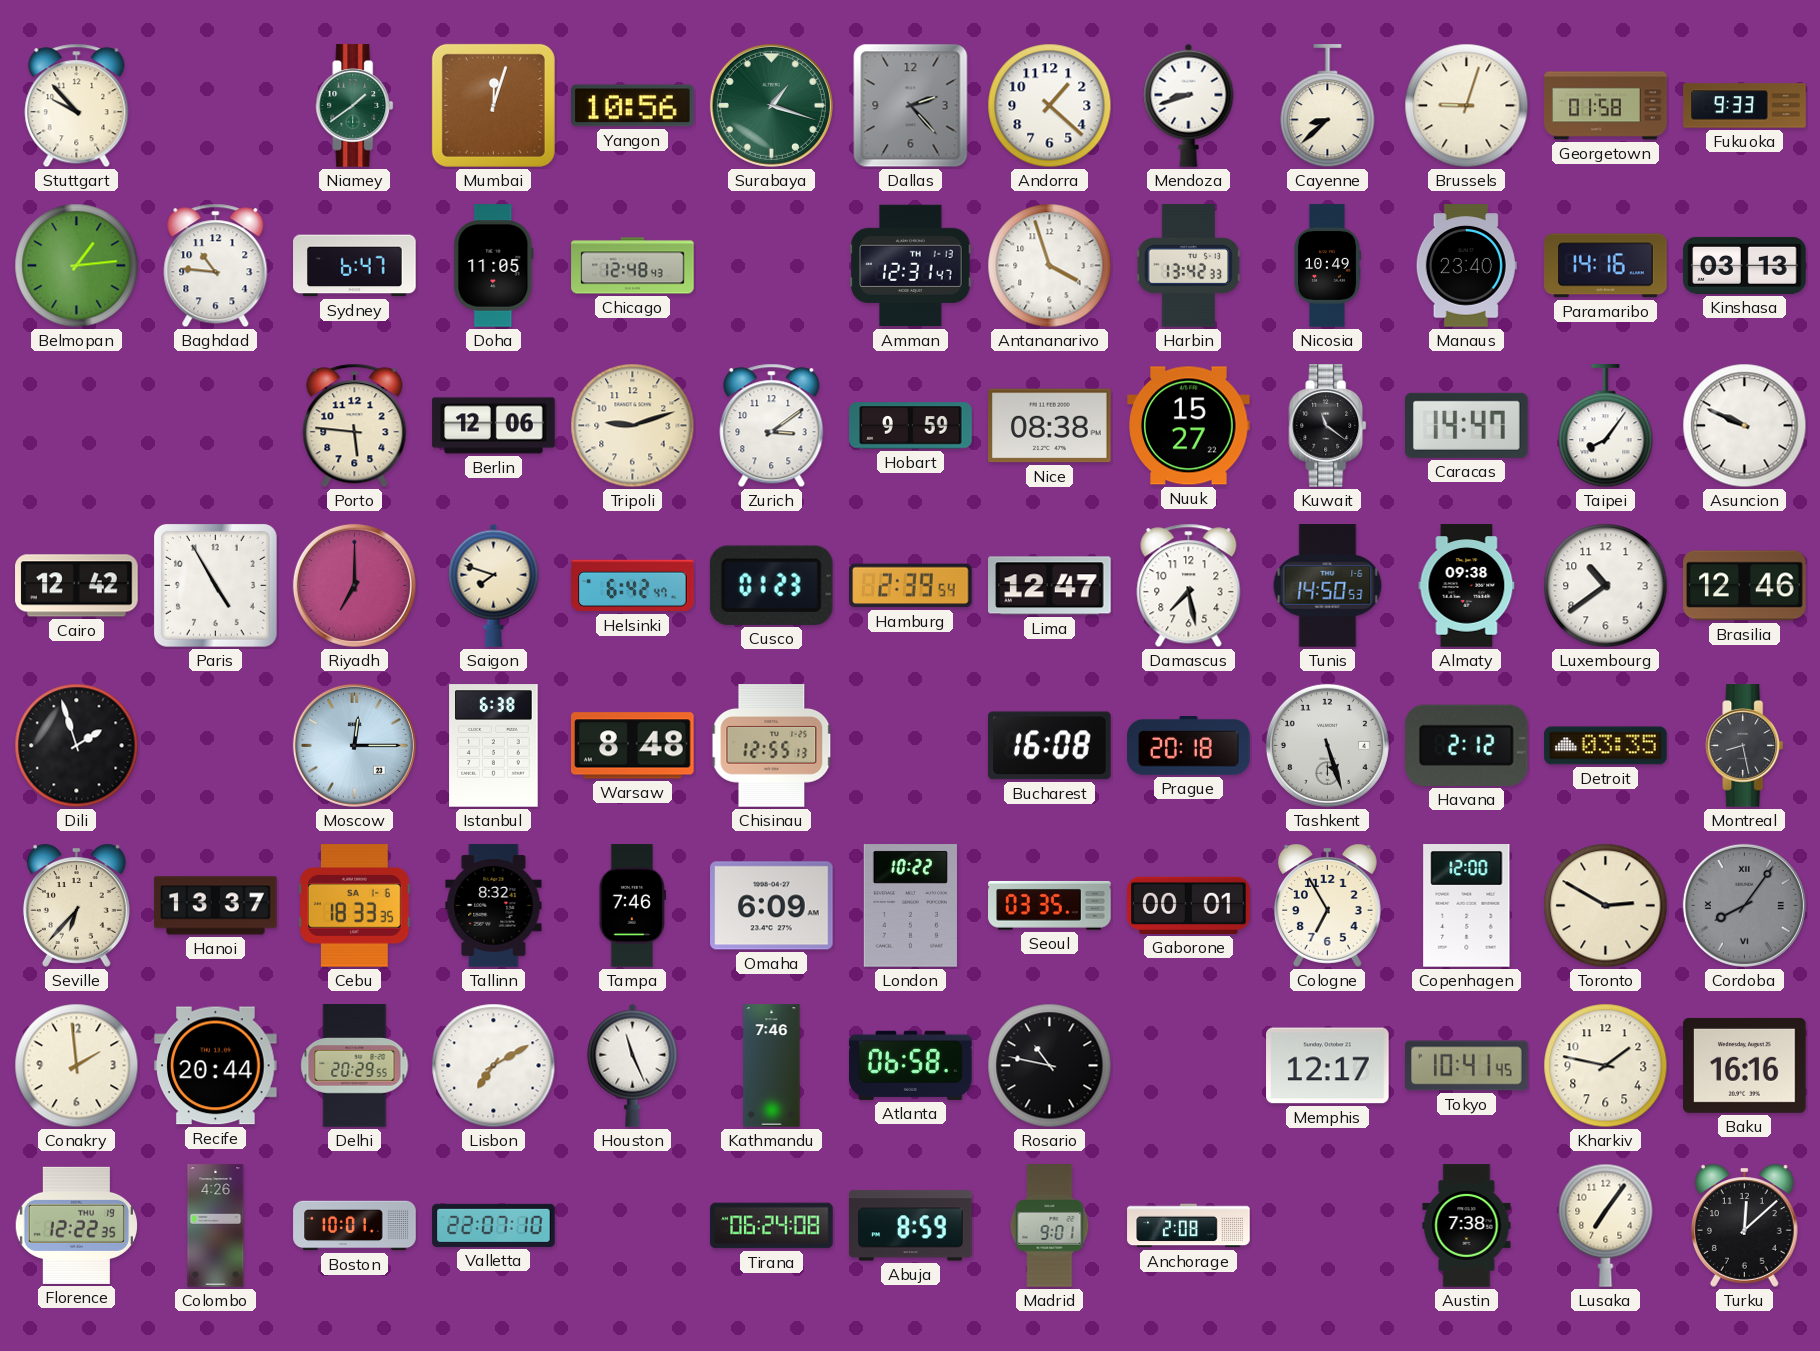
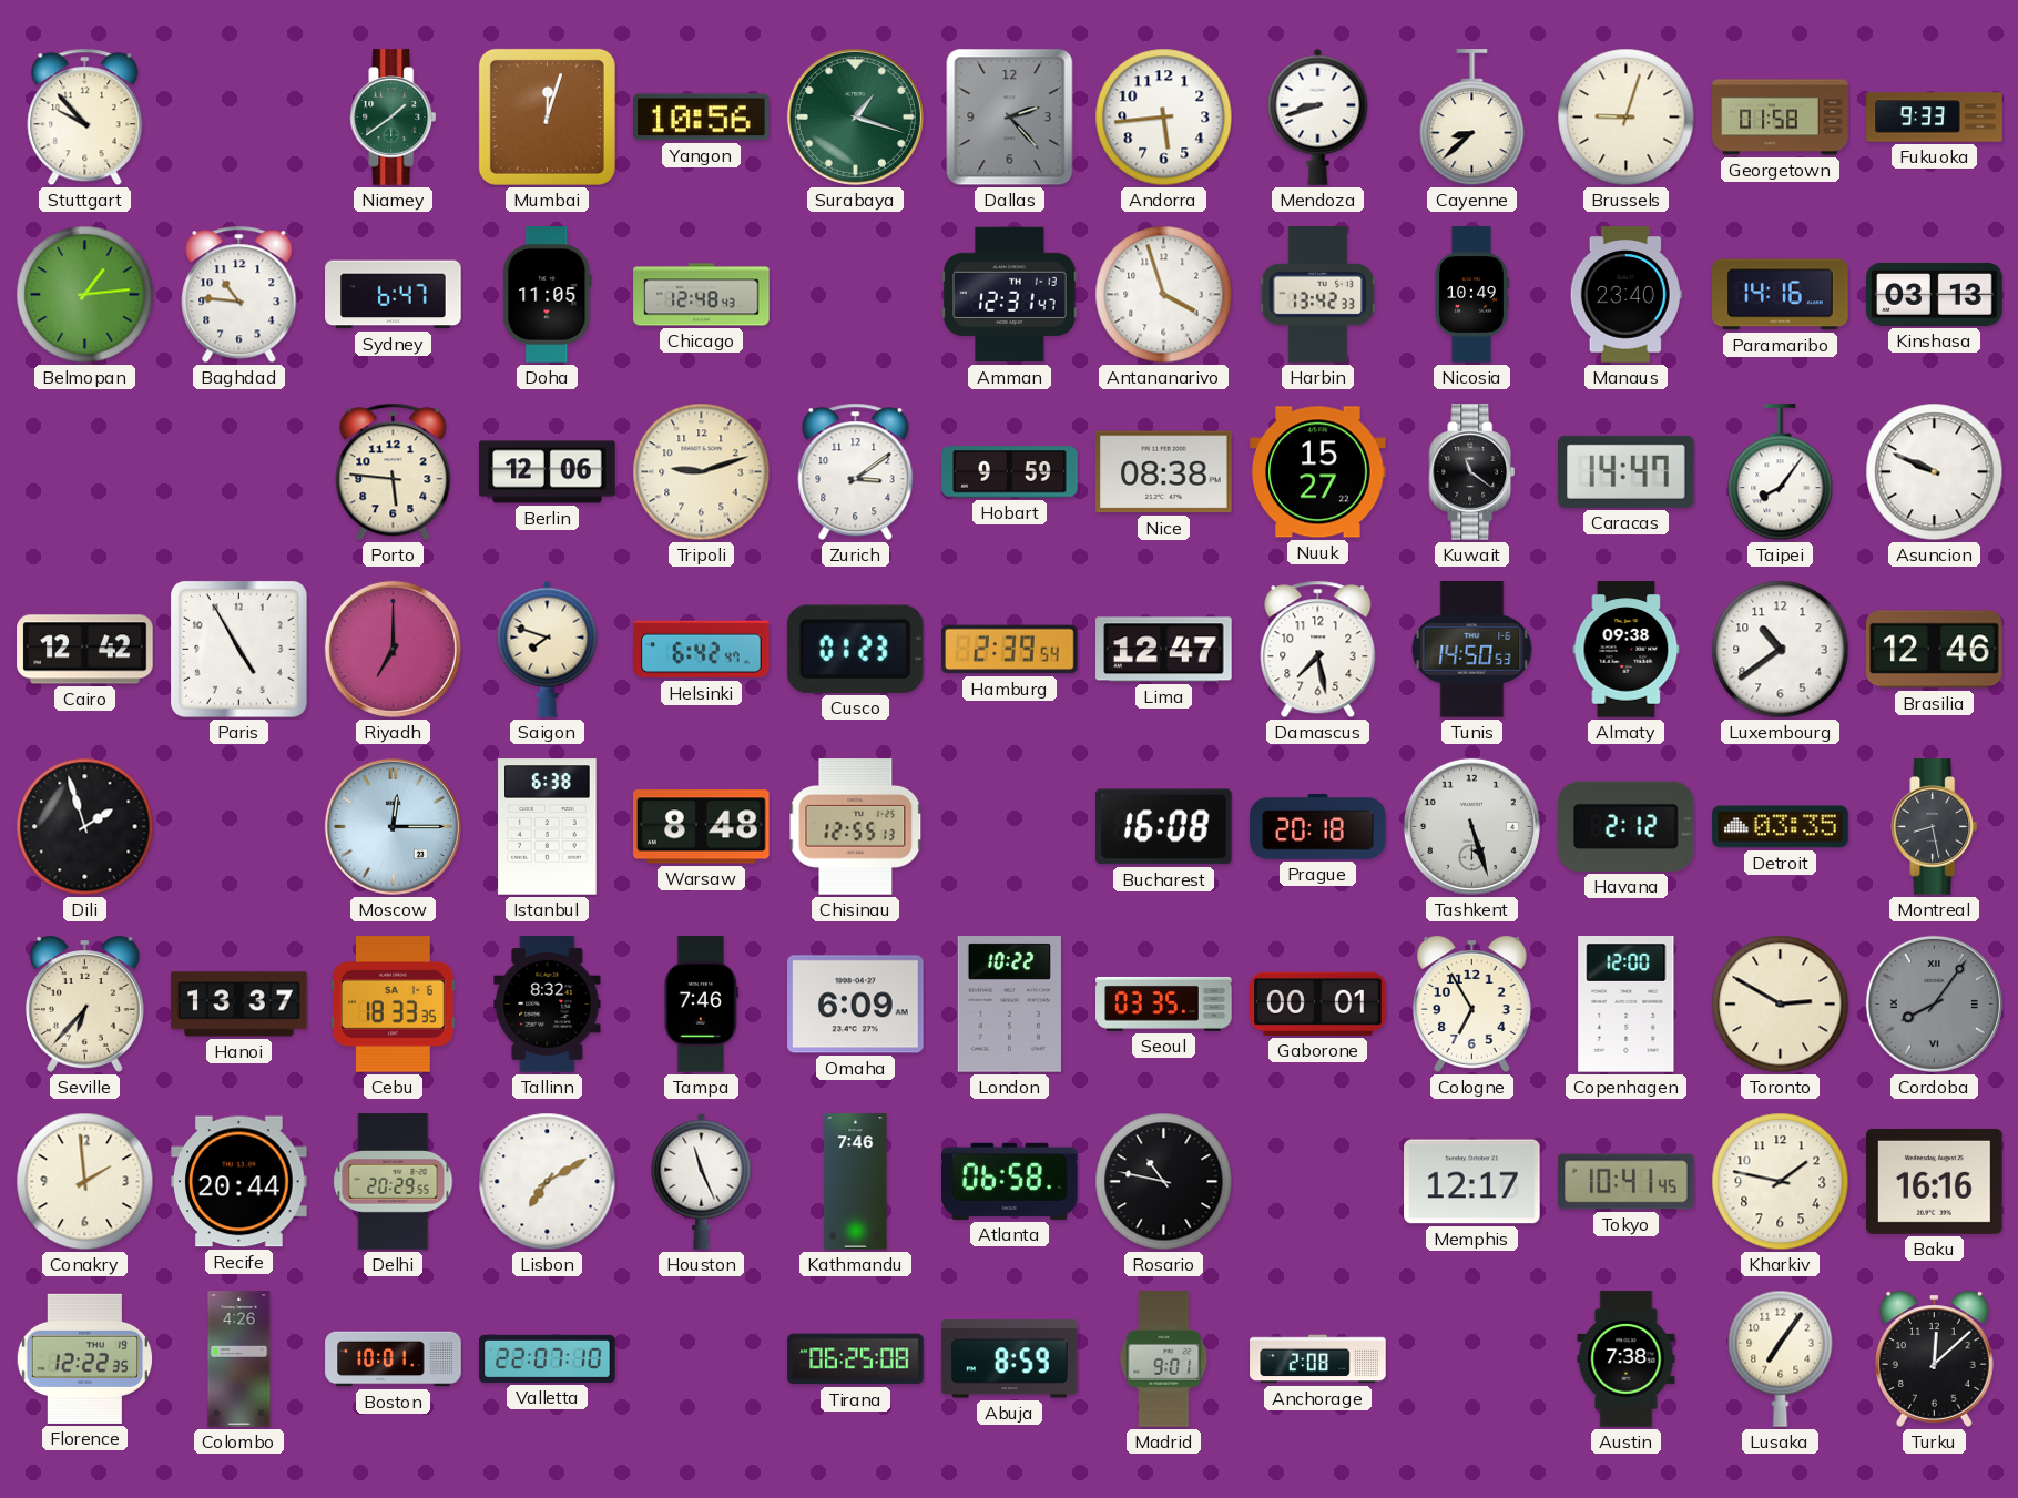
Andorra: 1:22 -> 5:44 (1164, 118)
Tirana: 06:24 -> 06:25 (856, 1359)
